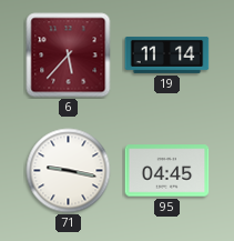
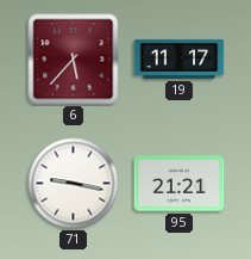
19: 11:14 -> 11:17 (180, 58)
95: 04:45 -> 21:21 (180, 184)
